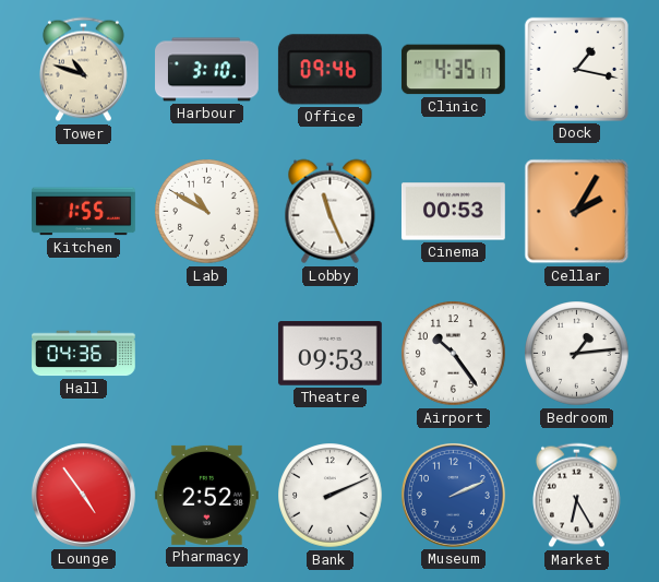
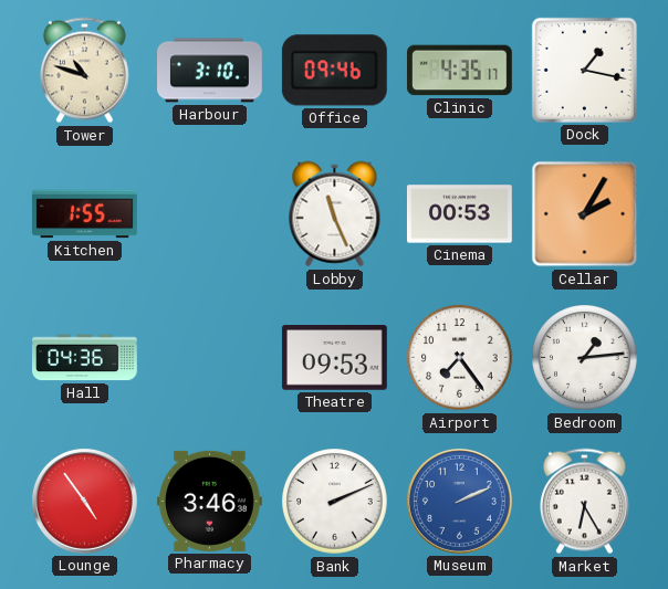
Lab: 10:50 -> none (207, 212)
Airport: 10:24 -> 7:24 (460, 358)
Pharmacy: 2:52 -> 3:46 (209, 501)
